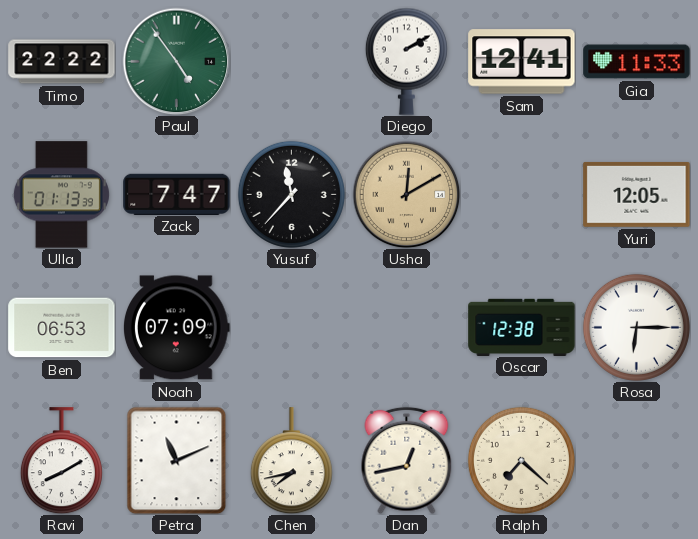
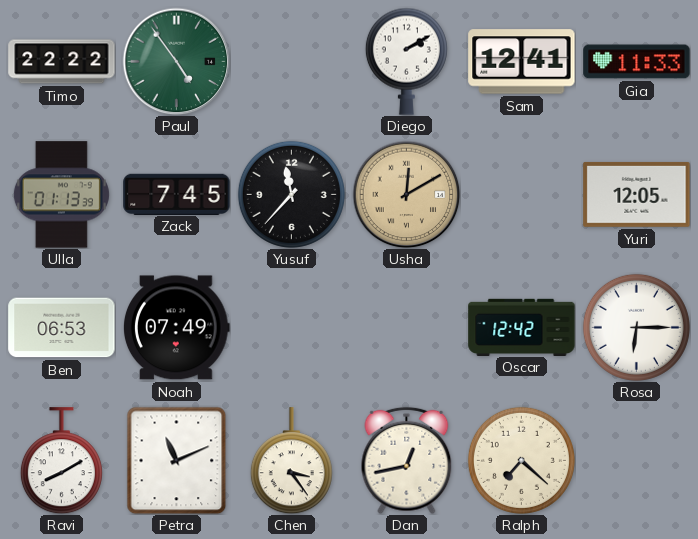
Zack: 7:47 -> 7:45 (177, 194)
Noah: 07:09 -> 07:49 (176, 328)
Oscar: 12:38 -> 12:42 (522, 327)
Chen: 7:43 -> 3:24 (291, 461)
